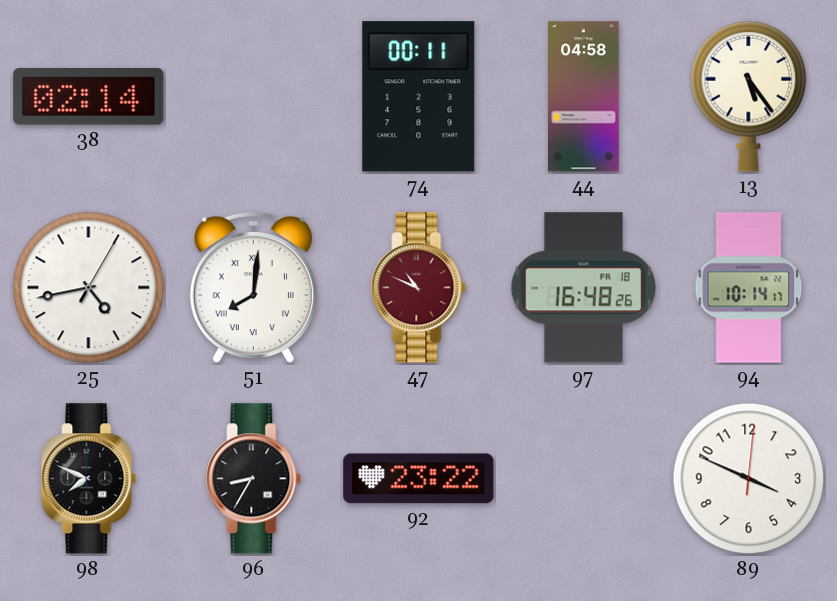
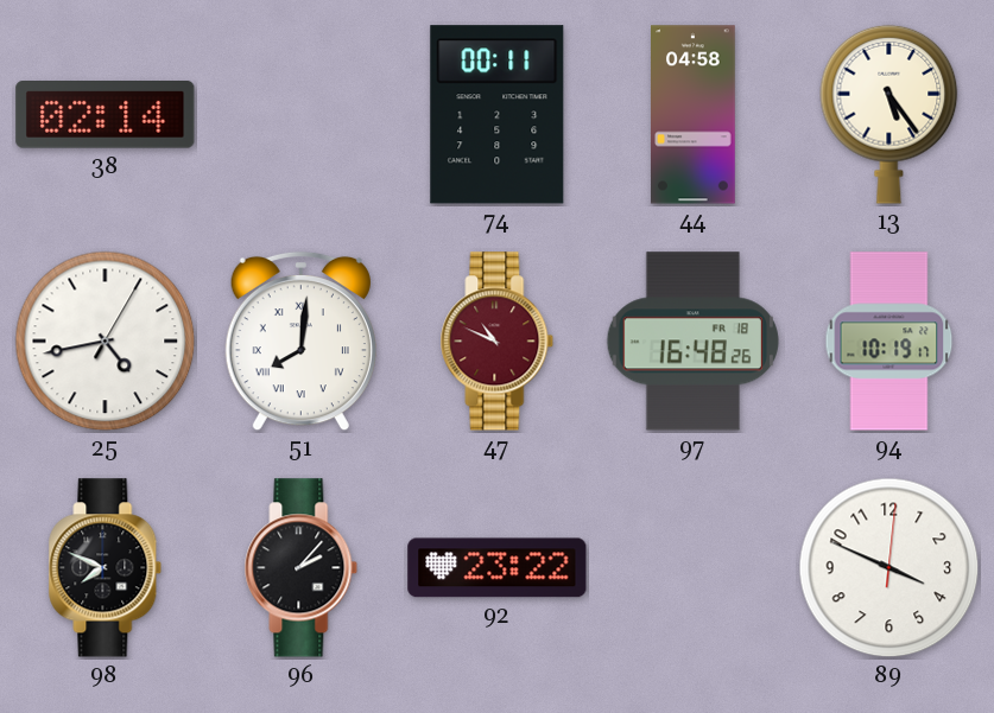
94: 10:14 -> 10:19 (889, 342)
96: 8:35 -> 2:07 (302, 568)
